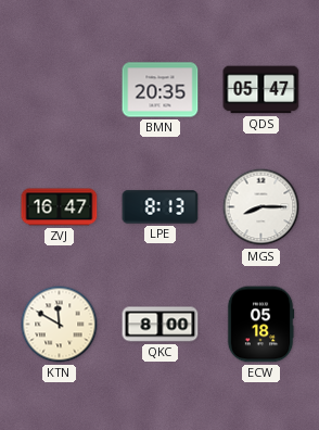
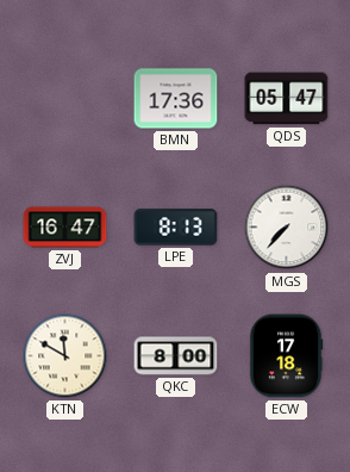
BMN: 20:35 -> 17:36 (176, 99)
MGS: 8:15 -> 7:37 (287, 228)
ECW: 05:18 -> 17:18 (286, 356)
